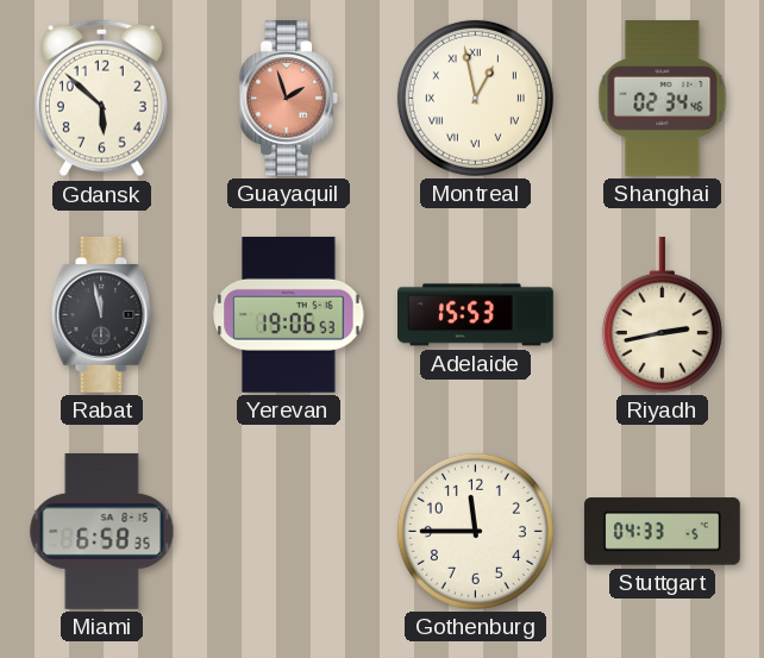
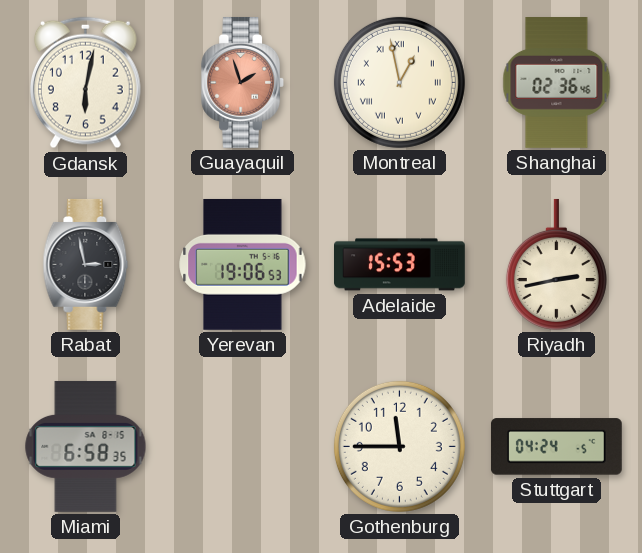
Gdansk: 5:52 -> 6:02 (85, 83)
Shanghai: 02:34 -> 02:36 (557, 83)
Rabat: 11:58 -> 2:58 (86, 264)
Stuttgart: 04:33 -> 04:24 (556, 447)
